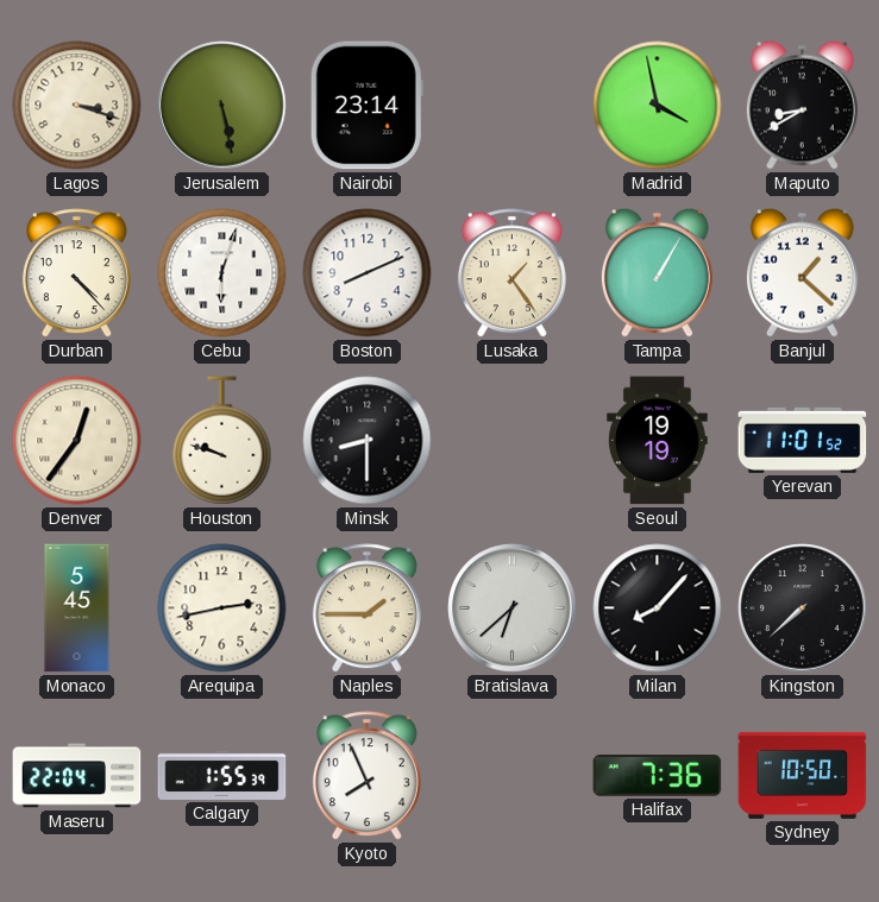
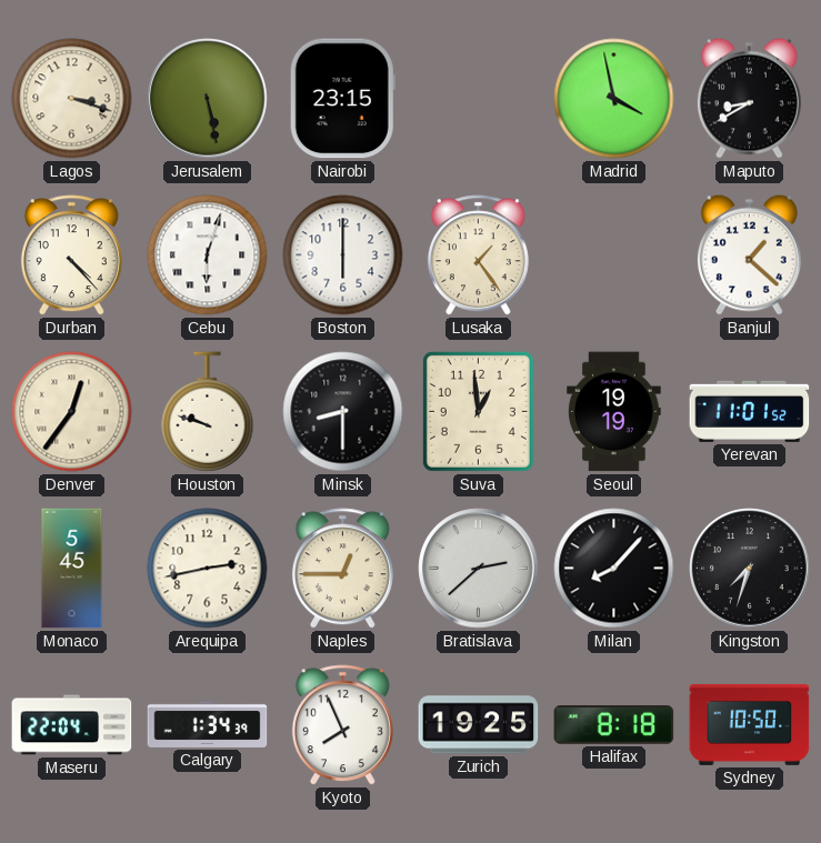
Nairobi: 23:14 -> 23:15 (342, 99)
Boston: 8:11 -> 6:00 (343, 255)
Tampa: 1:05 -> none (657, 272)
Suva: none -> 12:59 (478, 411)
Naples: 1:45 -> 12:45 (342, 569)
Bratislava: 6:38 -> 2:38 (479, 569)
Kingston: 7:38 -> 7:33 (750, 569)
Calgary: 1:55 -> 1:34 (208, 724)
Zurich: none -> 19:25 (479, 725)
Halifax: 7:36 -> 8:18 (614, 725)
